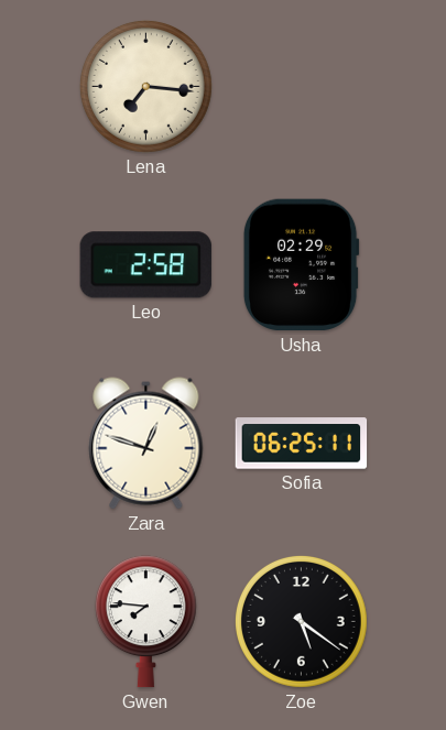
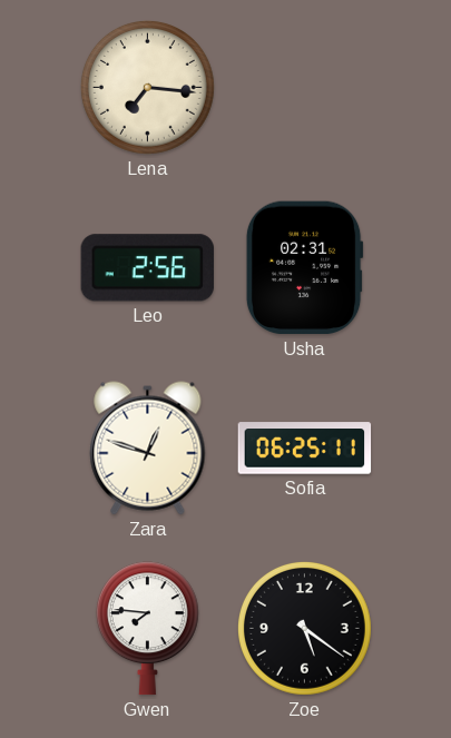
Leo: 2:58 -> 2:56 (147, 268)
Usha: 02:29 -> 02:31 (304, 268)
